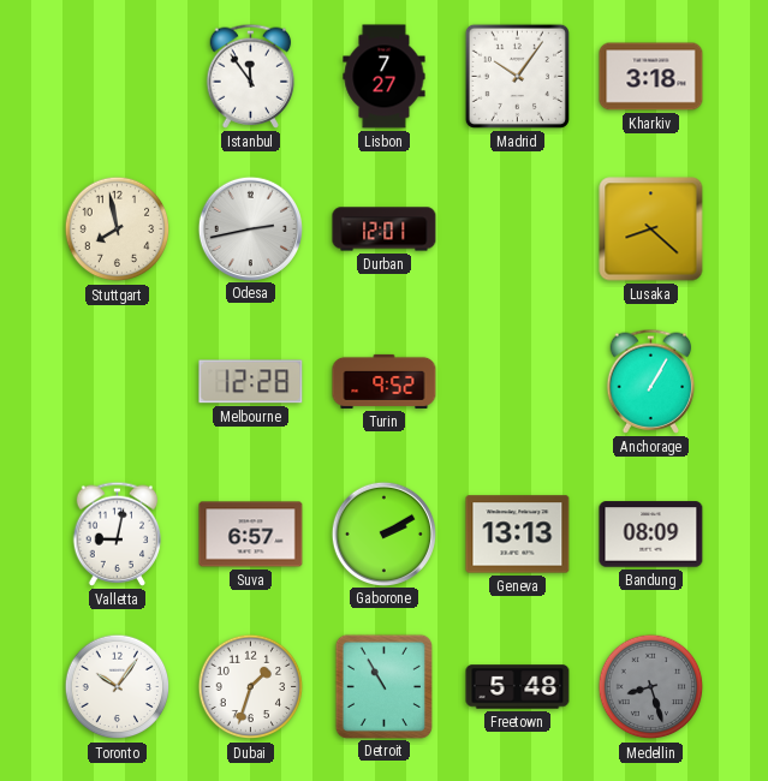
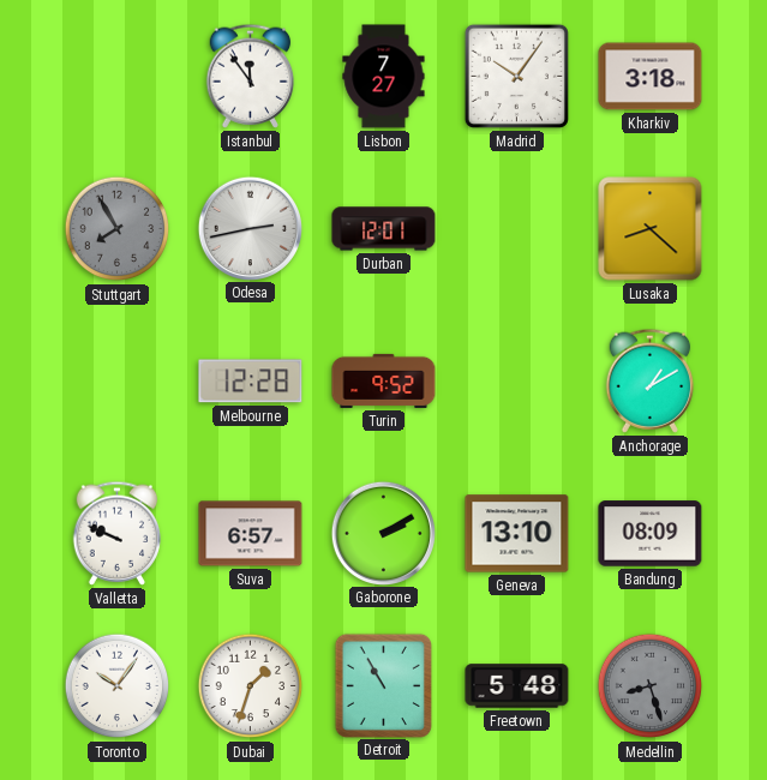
Stuttgart: 7:58 -> 7:55 (118, 229)
Stuttgart dial: cream -> grey (118, 229)
Anchorage: 1:05 -> 1:10 (651, 380)
Valletta: 9:02 -> 9:49 (118, 533)
Geneva: 13:13 -> 13:10 (517, 534)
